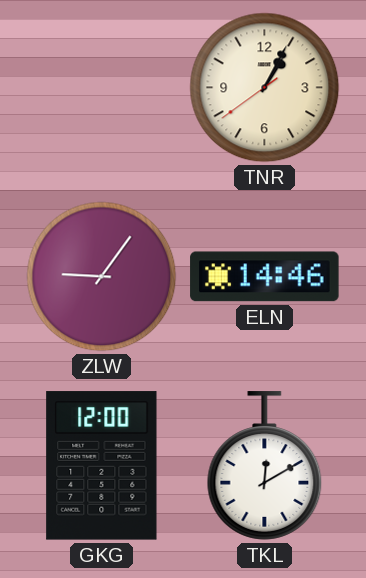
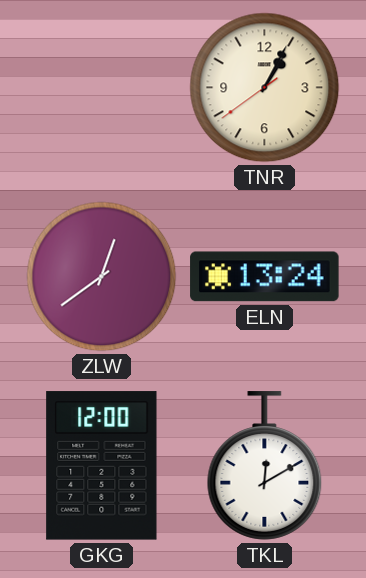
ZLW: 9:06 -> 12:39 (102, 277)
ELN: 14:46 -> 13:24 (265, 277)
